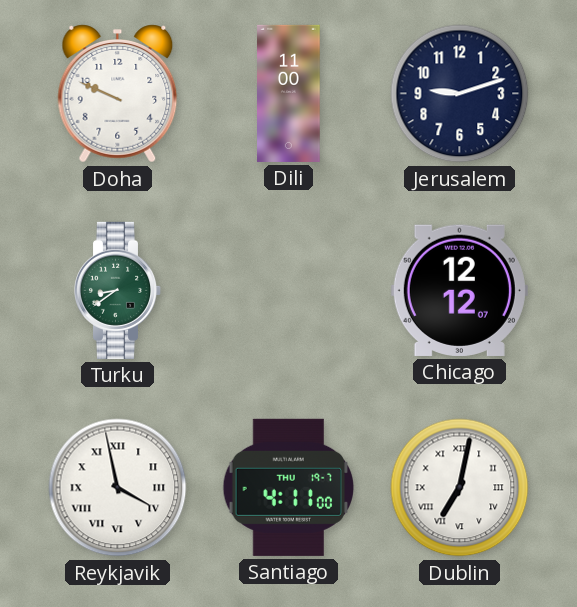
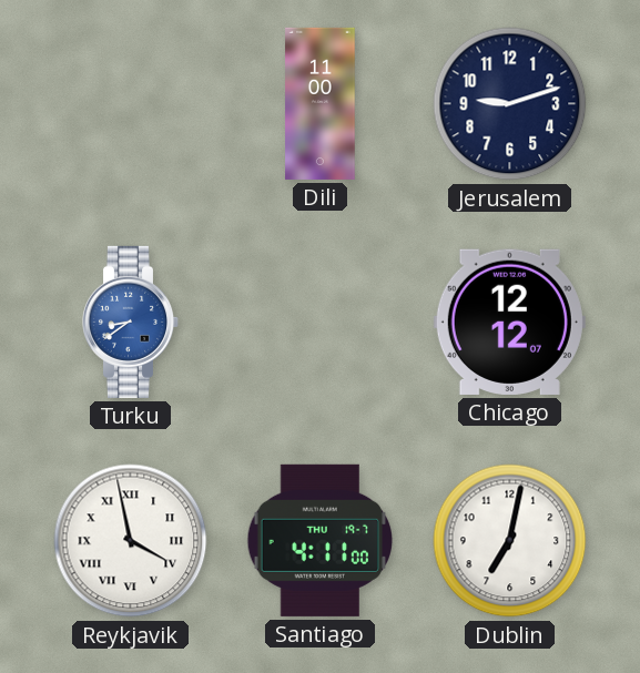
Doha: 9:49 -> none (118, 94)
Turku dial: green -> blue (131, 322)
Dublin numerals: Roman -> Arabic (510, 541)
